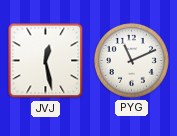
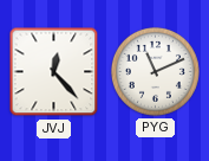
JVJ: 12:28 -> 12:23 (54, 72)
